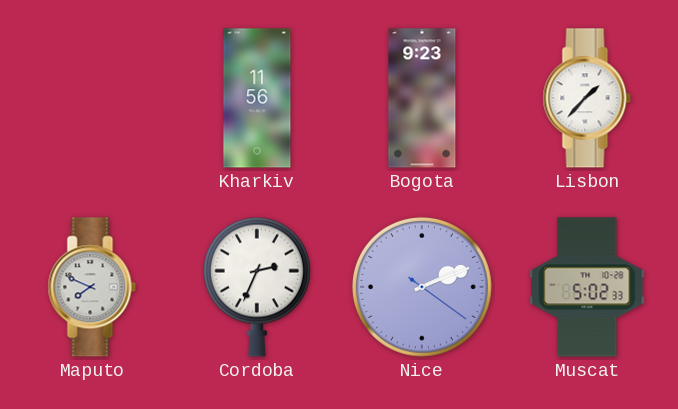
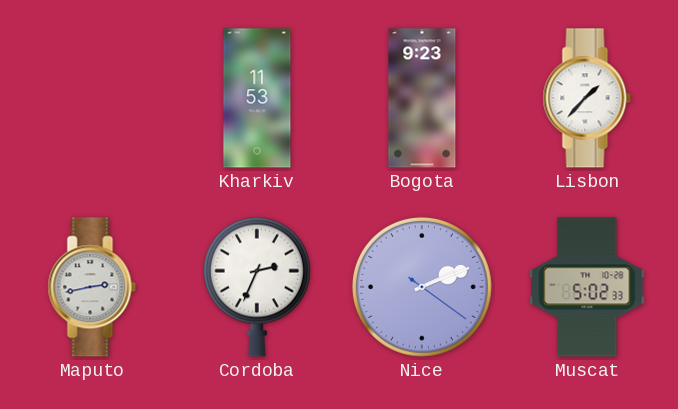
Kharkiv: 11:56 -> 11:53 (257, 98)
Maputo: 7:49 -> 2:43 (92, 287)
